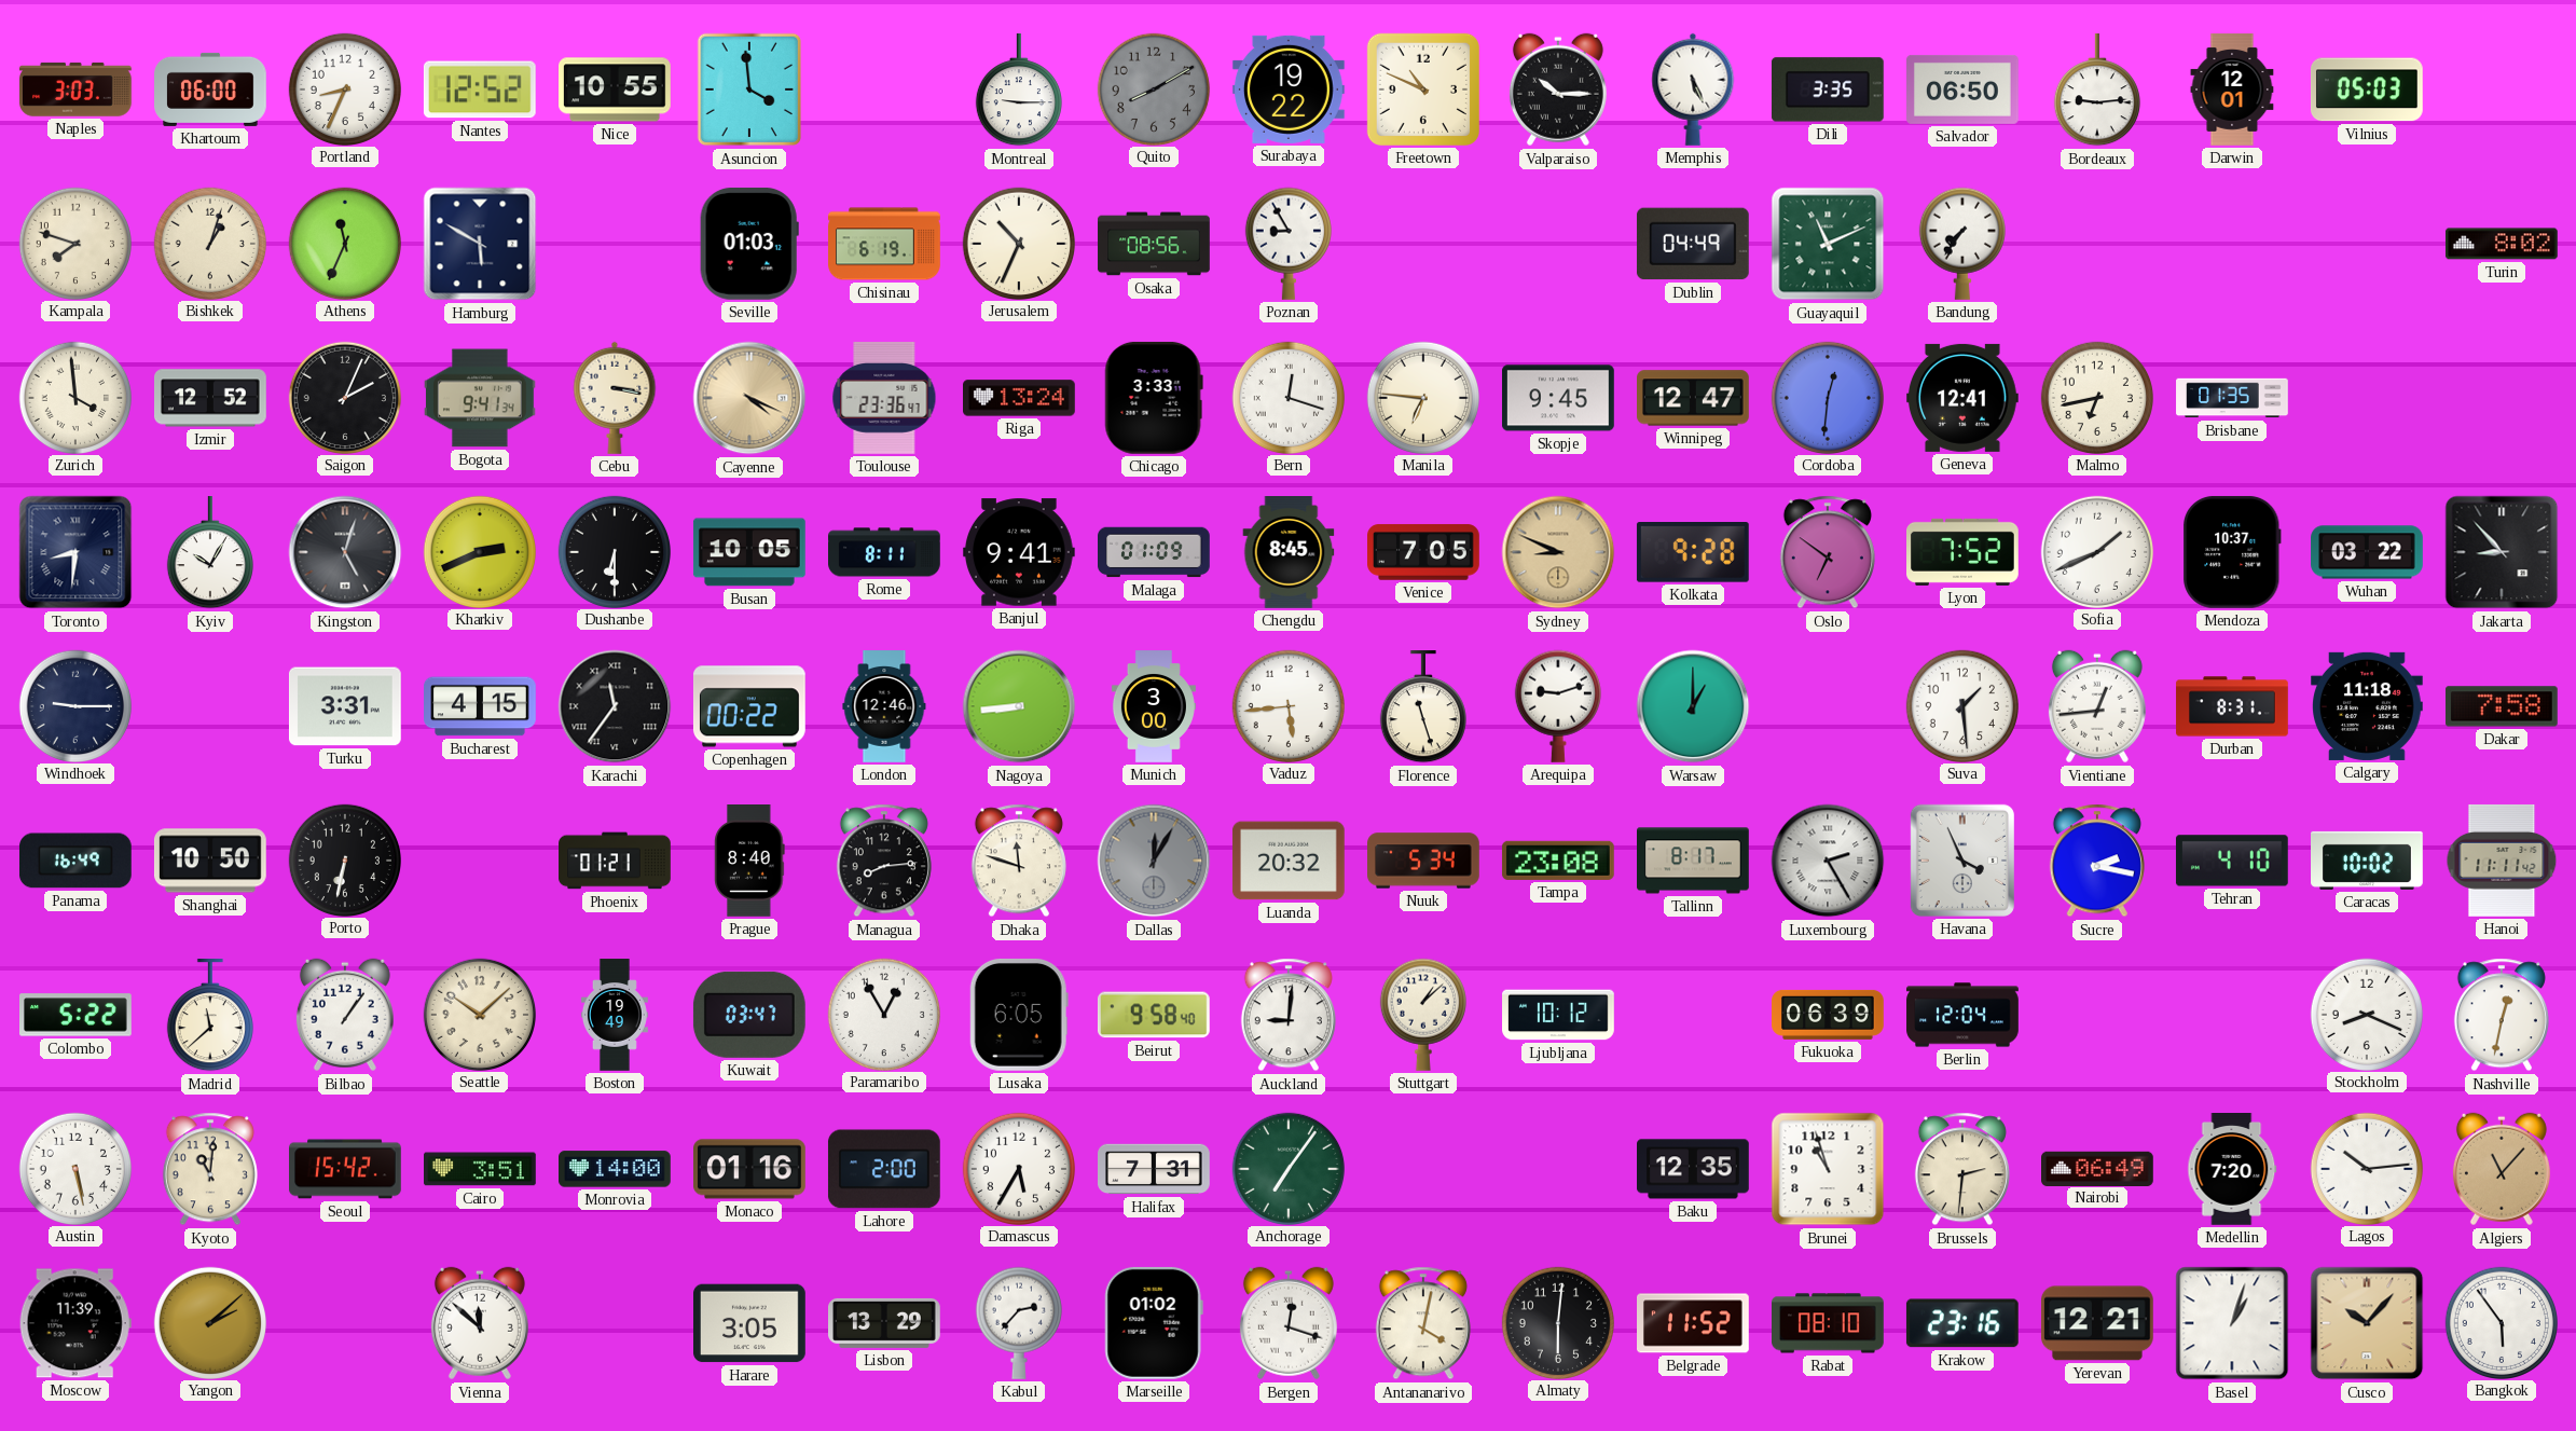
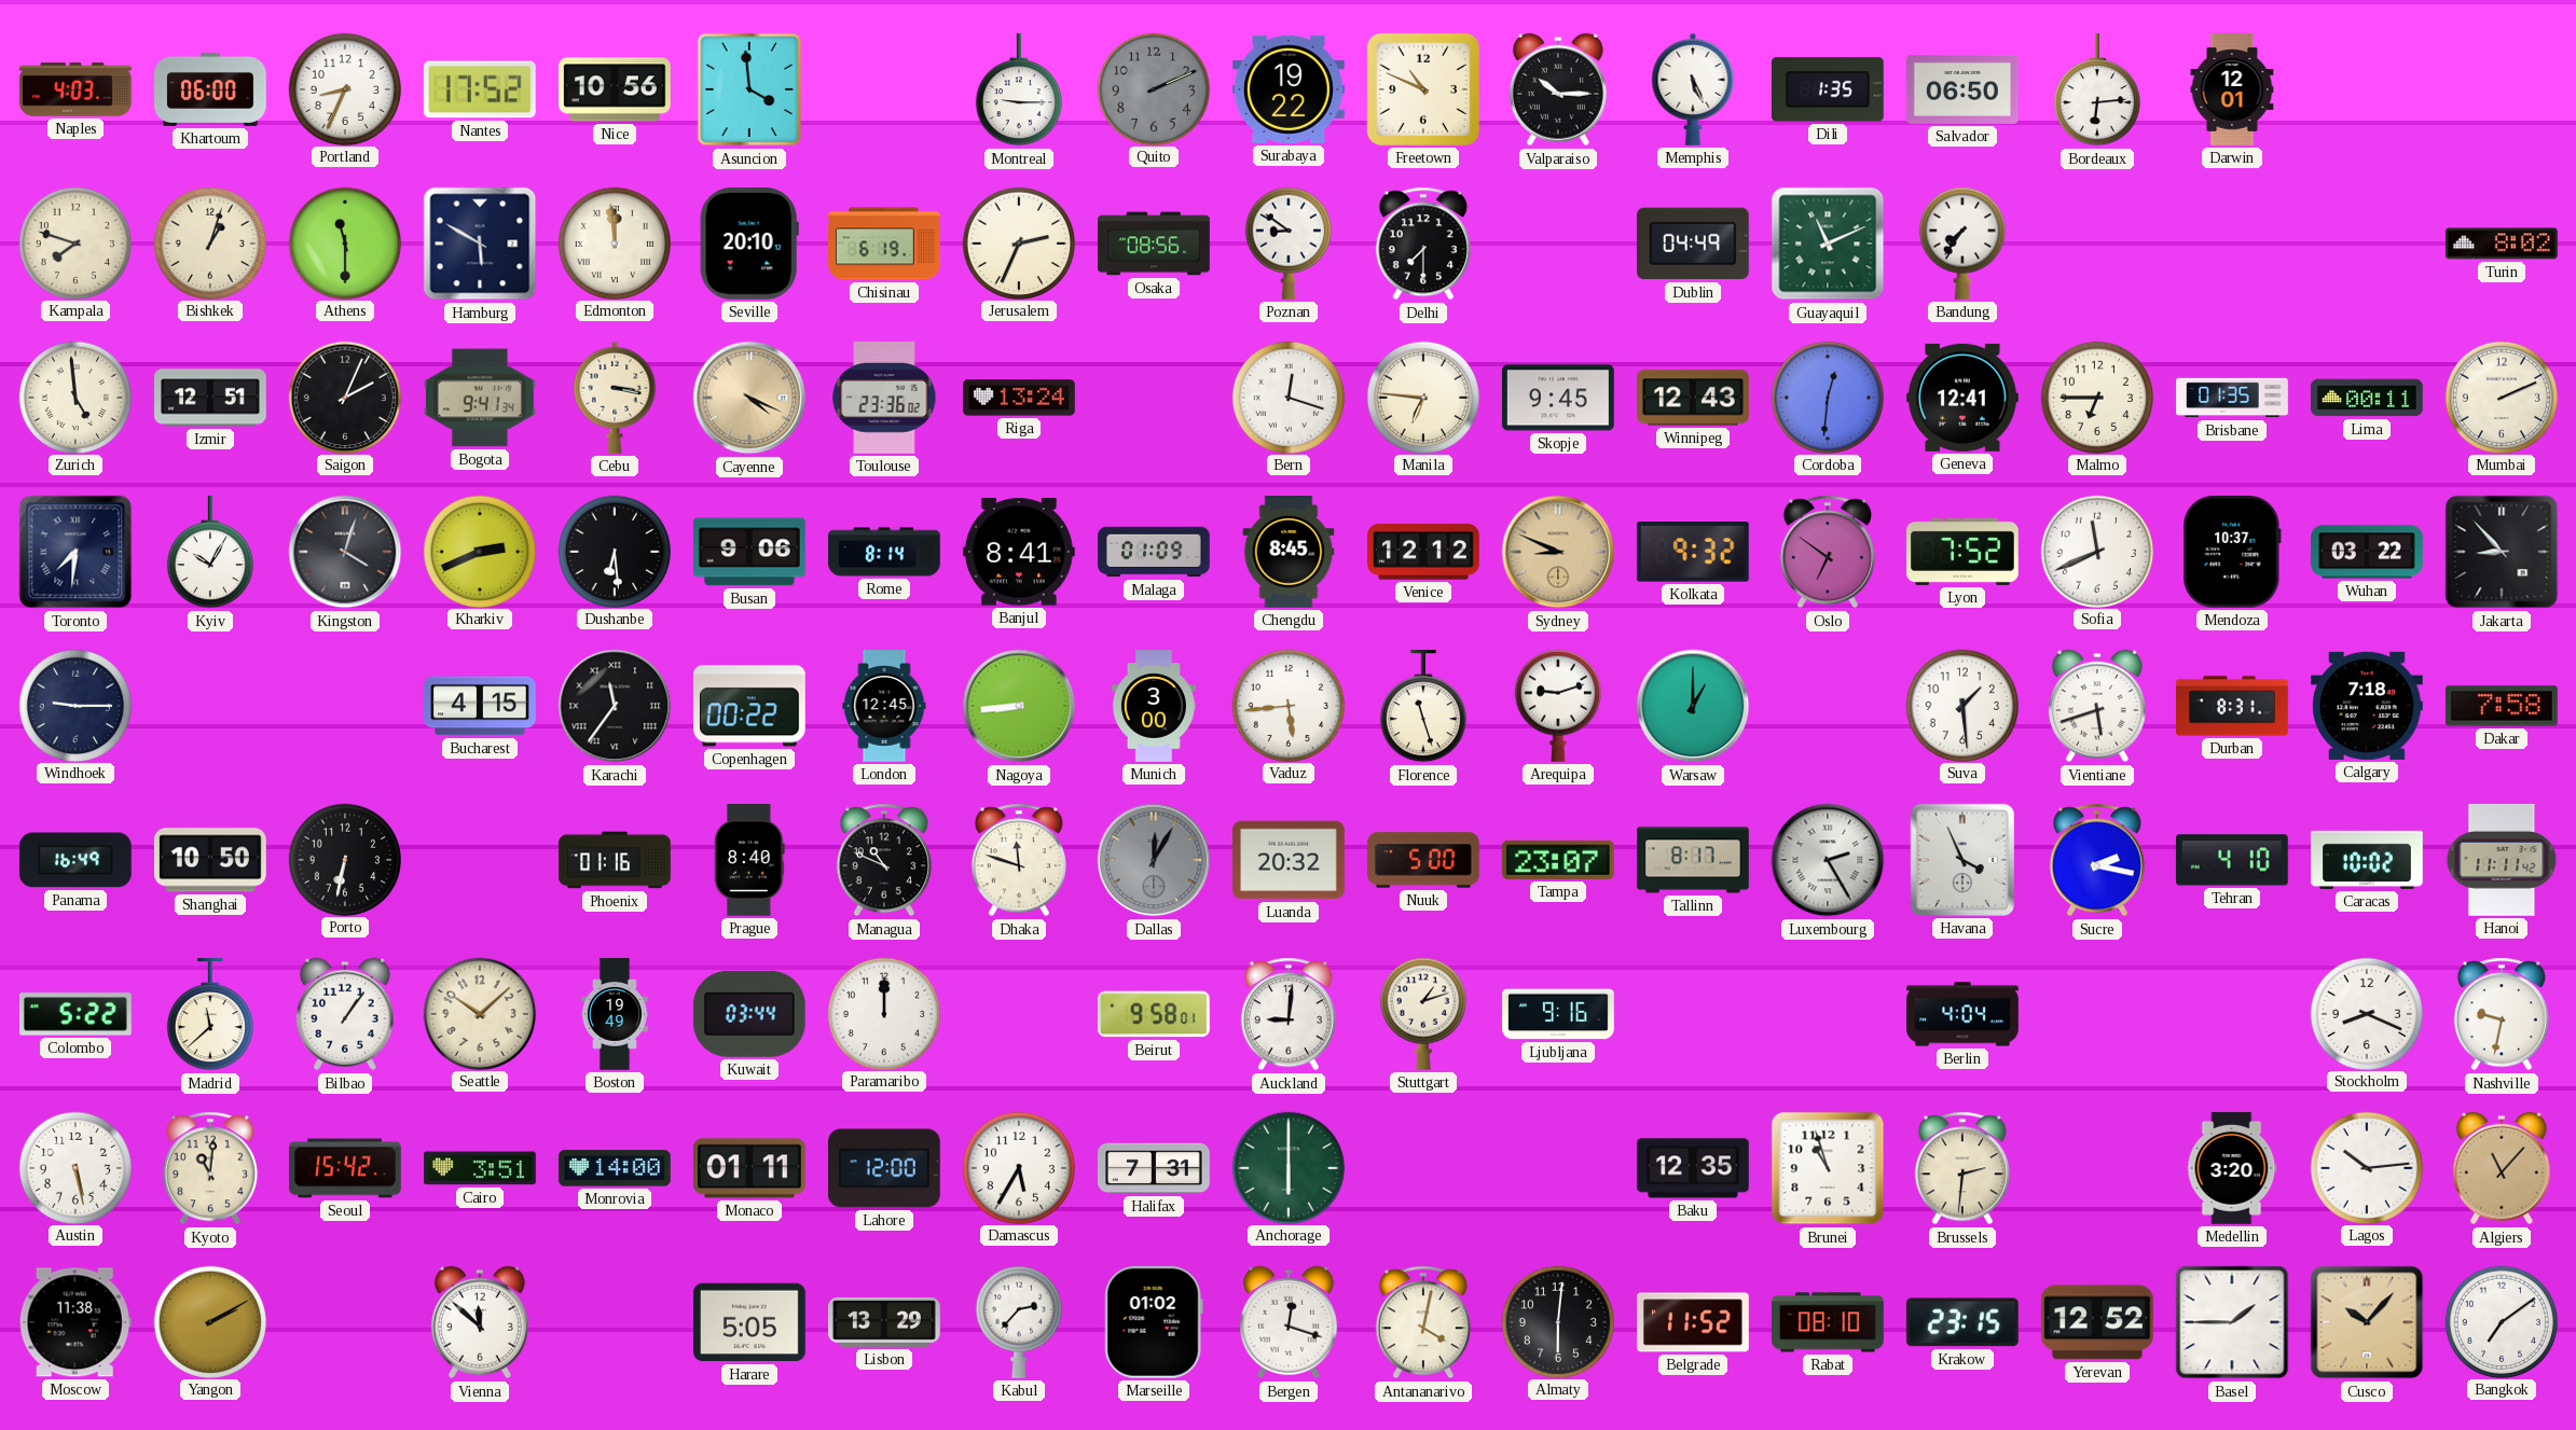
Naples: 3:03 -> 4:03 (75, 89)
Nantes: 12:52 -> 17:52 (480, 89)
Nice: 10:55 -> 10:56 (616, 89)
Quito: 8:10 -> 2:11 (1153, 88)
Dili: 3:35 -> 1:35 (1828, 89)
Bordeaux: 9:14 -> 6:14 (2097, 91)
Vilnius: 05:03 -> none (2367, 90)
Athens: 11:34 -> 11:30 (344, 242)
Edmonton: none -> 11:59 (614, 242)
Seville: 01:03 -> 20:10 (749, 244)
Jerusalem: 10:34 -> 2:34 (1018, 242)
Poznan: 8:55 -> 8:51 (1289, 244)
Delhi: none -> 7:30 (1423, 244)
Zurich: 3:59 -> 4:59 (74, 397)
Izmir: 12:52 -> 12:51 (211, 398)
Toulouse: 23:36:47 -> 23:36:02 (884, 398)
Chicago: 3:33 -> none (1154, 398)
Winnipeg: 12:47 -> 12:43 (1694, 398)
Malmo: 6:43 -> 6:45 (2096, 397)
Lima: none -> 00:11 (2368, 398)
Mumbai: none -> 2:11 (2501, 397)
Toronto: 8:31 -> 7:31 (75, 552)
Kingston: 5:03 -> 4:03 (345, 552)
Dushanbe: 6:30 -> 6:29 (614, 551)
Busan: 10:05 -> 9:06 (749, 552)
Rome: 8:11 -> 8:14 (885, 552)
Banjul: 9:41 -> 8:41 (1019, 552)
Venice: 7:05 -> 12:12 (1423, 552)
Kolkata: 9:28 -> 9:32 (1693, 553)
Sofia: 1:41 -> 11:41 (2096, 551)
Turku: 3:31 -> none (345, 706)
London: 12:46 -> 12:45 (884, 706)
Vientiane: 12:44 -> 5:42 (2097, 706)
Calgary: 11:18 -> 7:18 (2368, 706)
Phoenix: 01:21 -> 01:16 (615, 860)
Managua: 8:14 -> 10:49 (884, 860)
Nuuk: 5:34 -> 5:00 (1424, 860)
Tampa: 23:08 -> 23:07 (1558, 860)
Kuwait: 03:47 -> 03:44 (749, 1014)
Paramaribo: 12:55 -> 12:00 (883, 1013)
Lusaka: 6:05 -> none (1019, 1015)
Beirut: 9:58:40 -> 9:58:01 (1154, 1014)
Stuttgart: 1:08 -> 1:12 (1423, 1014)
Ljubljana: 10:12 -> 9:16 (1558, 1014)
Fukuoka: 06:39 -> none (1828, 1015)
Berlin: 12:04 -> 4:04 (1962, 1014)
Nashville: 12:32 -> 9:32 (2502, 1014)
Monaco: 01:16 -> 01:11 (750, 1168)
Lahore: 2:00 -> 12:00 (884, 1168)
Anchorage: 7:06 -> 6:00 (1287, 1167)
Nairobi: 06:49 -> none (2098, 1168)
Medellin: 7:20 -> 3:20 (2232, 1169)
Moscow: 11:39 -> 11:38 (75, 1322)
Yangon: 2:08 -> 2:10 (209, 1321)
Harare: 3:05 -> 5:05 (750, 1322)
Krakow: 23:16 -> 23:15 (1962, 1322)
Yerevan: 12:21 -> 12:52 (2097, 1322)
Basel: 1:03 -> 1:45 (2232, 1322)
Bangkok: 5:54 -> 7:09 (2501, 1321)
